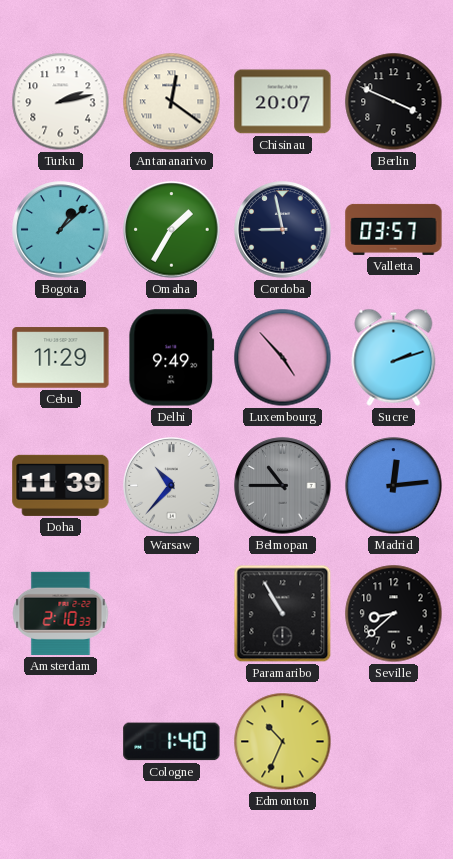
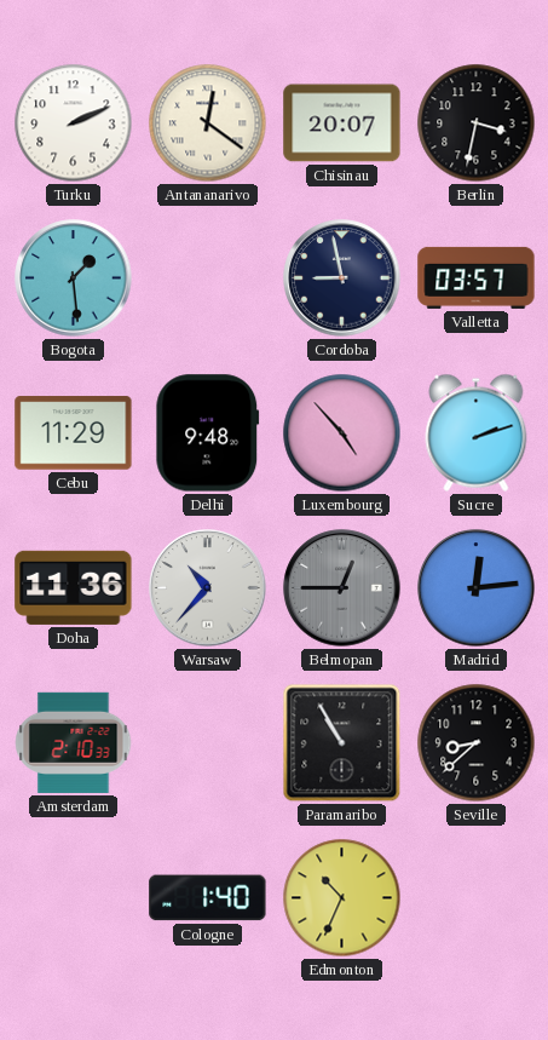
Turku: 2:13 -> 2:11 (74, 123)
Berlin: 3:49 -> 3:32 (477, 123)
Bogota: 1:08 -> 1:29 (74, 278)
Omaha: 1:35 -> none (172, 230)
Delhi: 9:49 -> 9:48 (208, 433)
Doha: 11:39 -> 11:36 (74, 587)
Belmopan: 10:45 -> 12:45 (342, 588)
